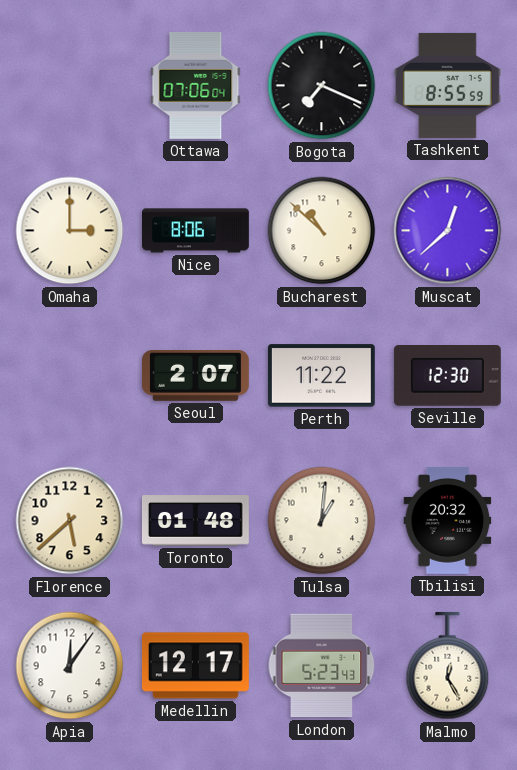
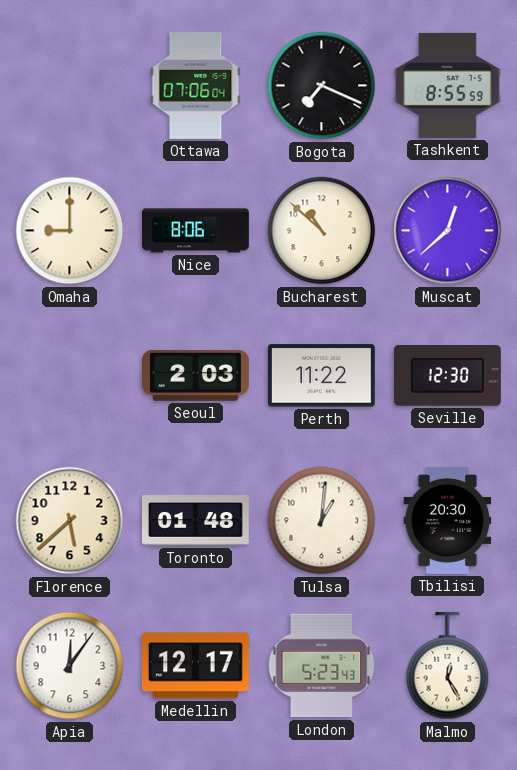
Omaha: 3:00 -> 9:00 (70, 231)
Seoul: 2:07 -> 2:03 (195, 376)
Tbilisi: 20:32 -> 20:30 (448, 520)
